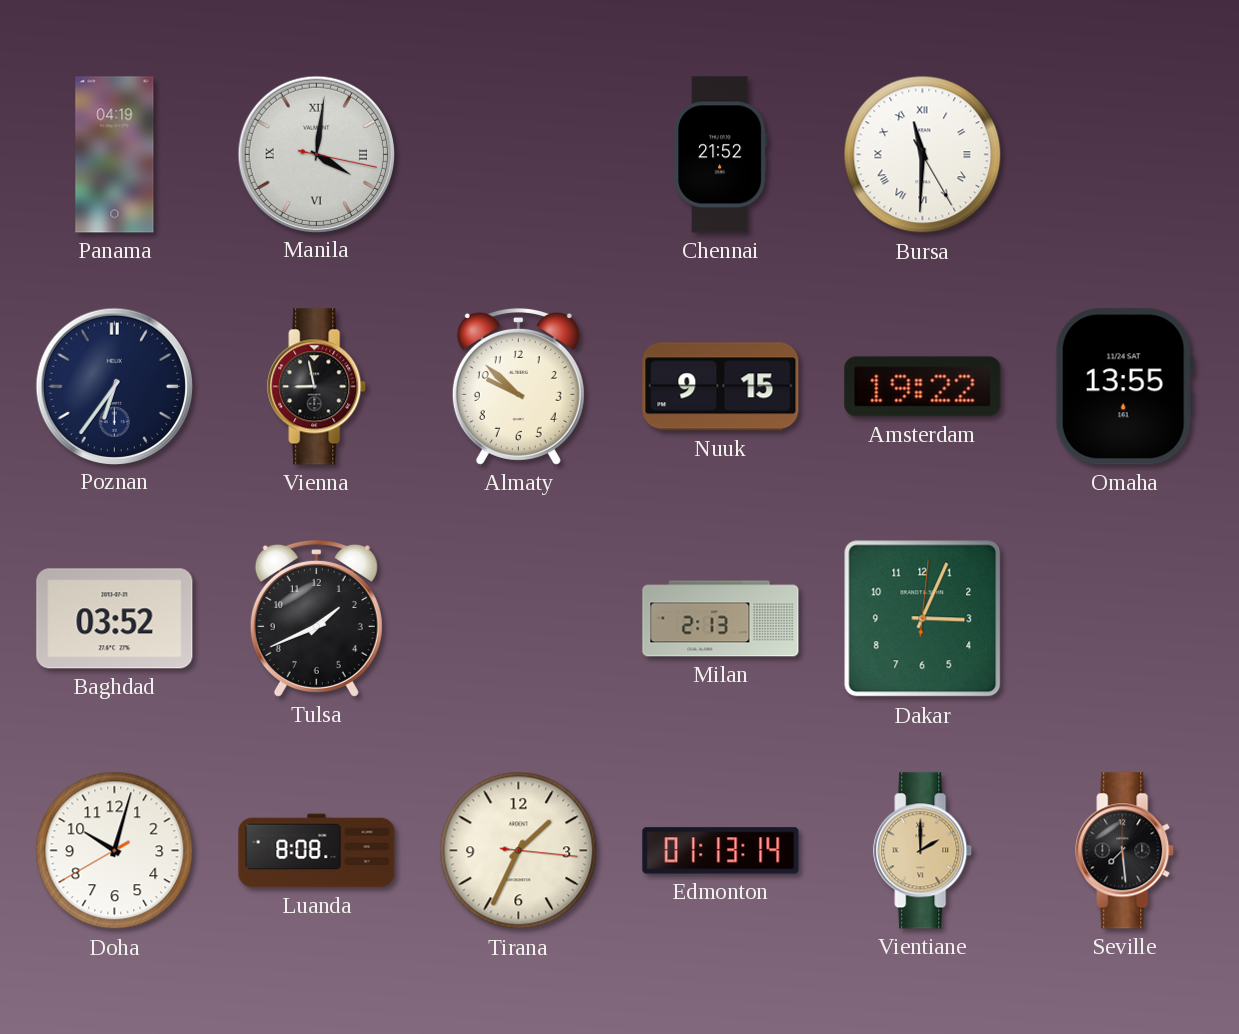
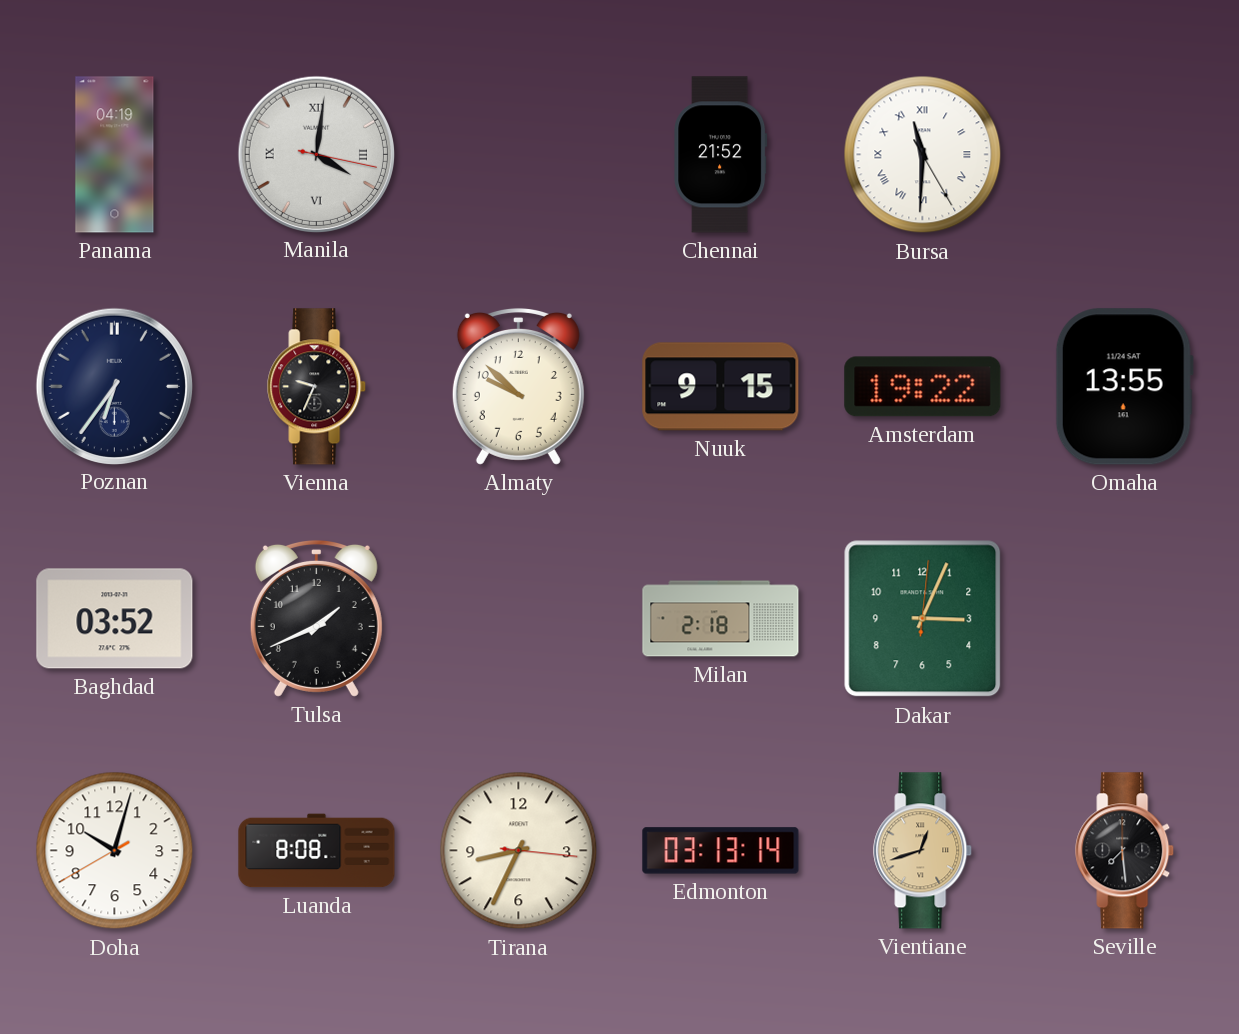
Vienna: 8:58 -> 9:34 (317, 387)
Milan: 2:13 -> 2:18 (721, 619)
Tirana: 1:34 -> 8:34 (519, 851)
Edmonton: 01:13 -> 03:13 (721, 851)
Vientiane: 2:00 -> 12:42 (923, 851)
